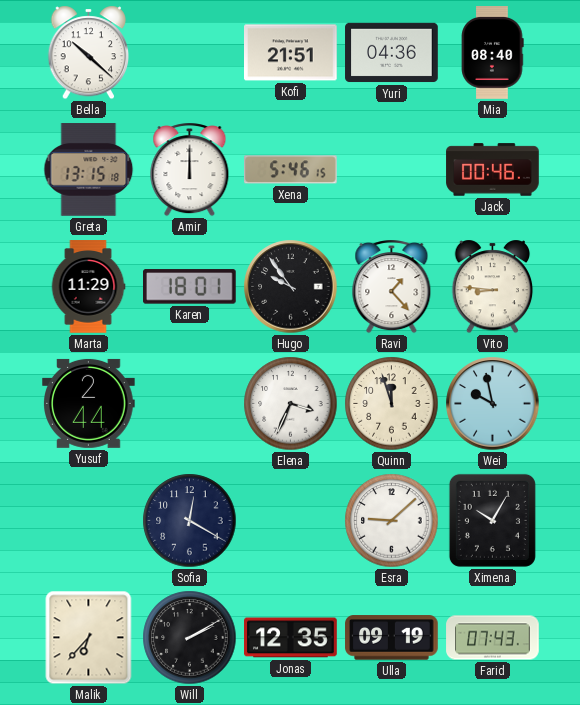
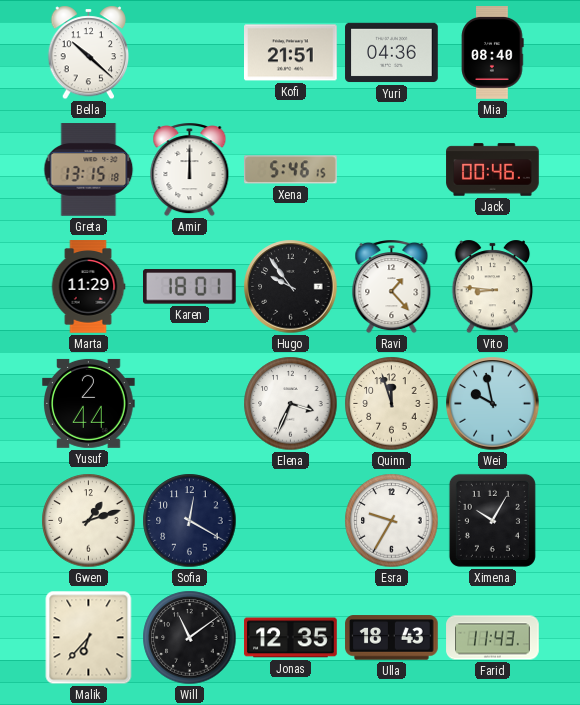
Gwen: none -> 1:12 (89, 521)
Esra: 9:08 -> 9:35 (392, 521)
Will: 2:10 -> 11:09 (190, 638)
Ulla: 09:19 -> 18:43 (392, 638)
Farid: 07:43 -> 11:43 (493, 638)
